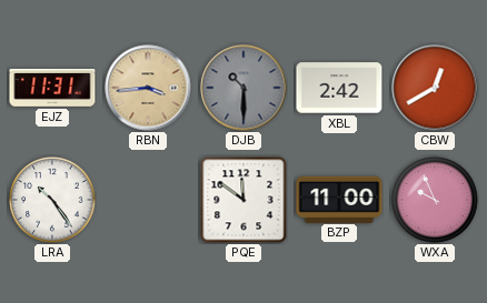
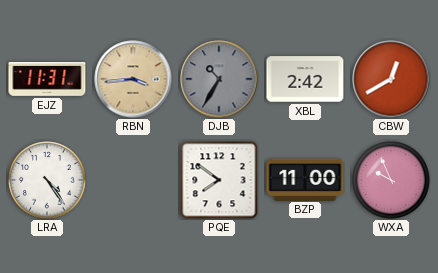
DJB: 10:30 -> 10:35 (219, 79)
LRA: 10:24 -> 4:24 (47, 180)
PQE: 11:51 -> 7:51 (219, 180)
